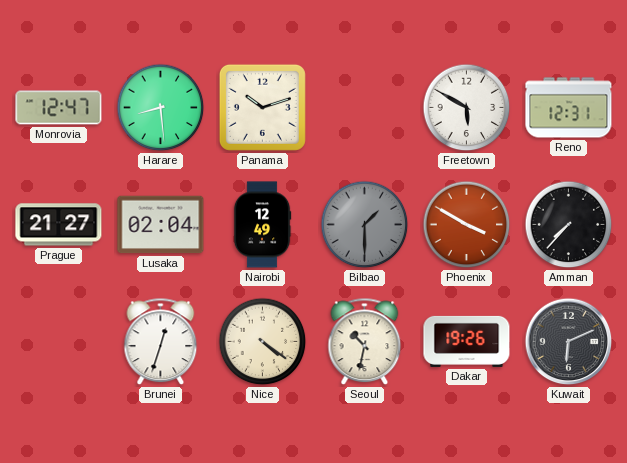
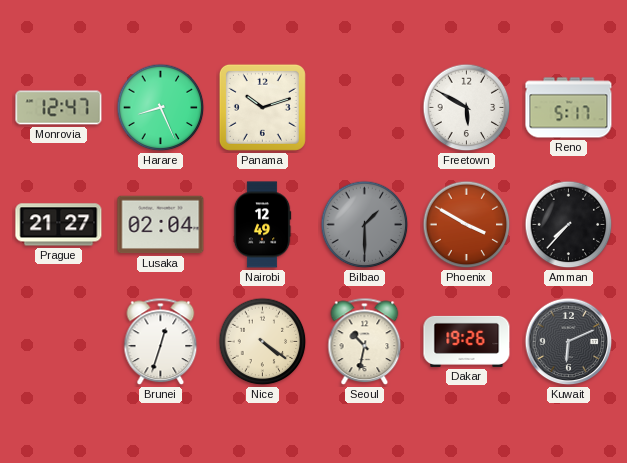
Harare: 8:29 -> 8:26 (161, 108)
Reno: 12:31 -> 5:17 (569, 108)
